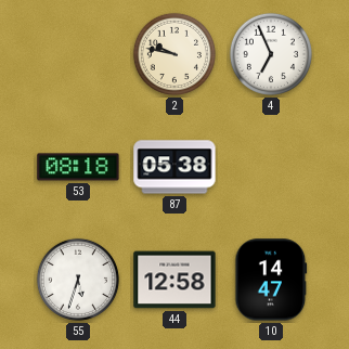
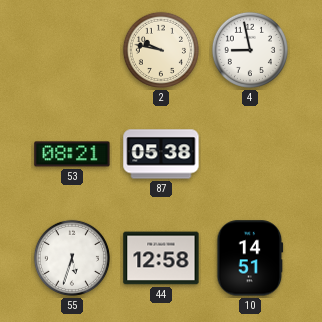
4: 6:56 -> 8:58 (250, 50)
53: 08:18 -> 08:21 (72, 154)
10: 14:47 -> 14:51 (250, 258)
